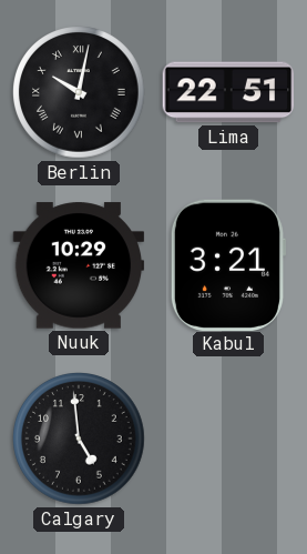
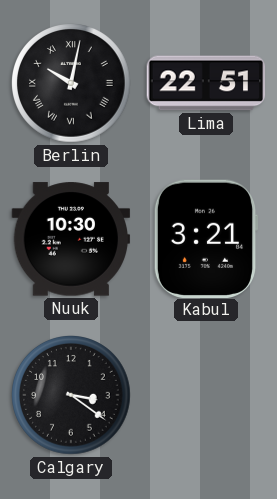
Nuuk: 10:29 -> 10:30 (71, 239)
Calgary: 4:59 -> 3:21 (72, 396)
